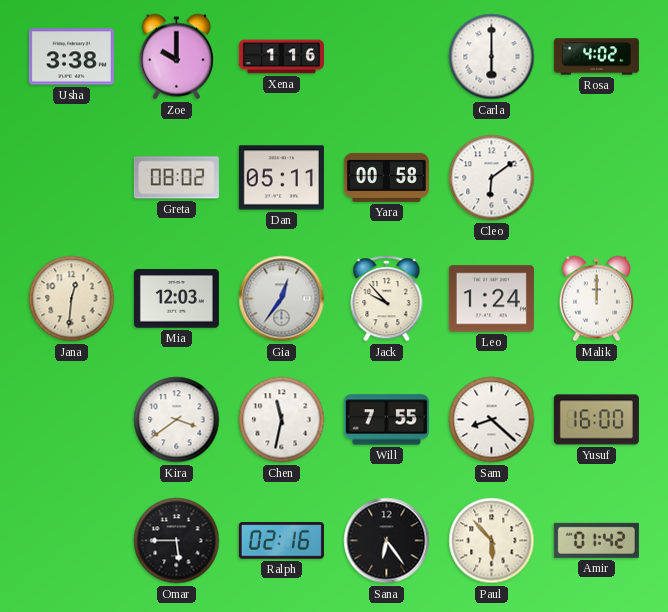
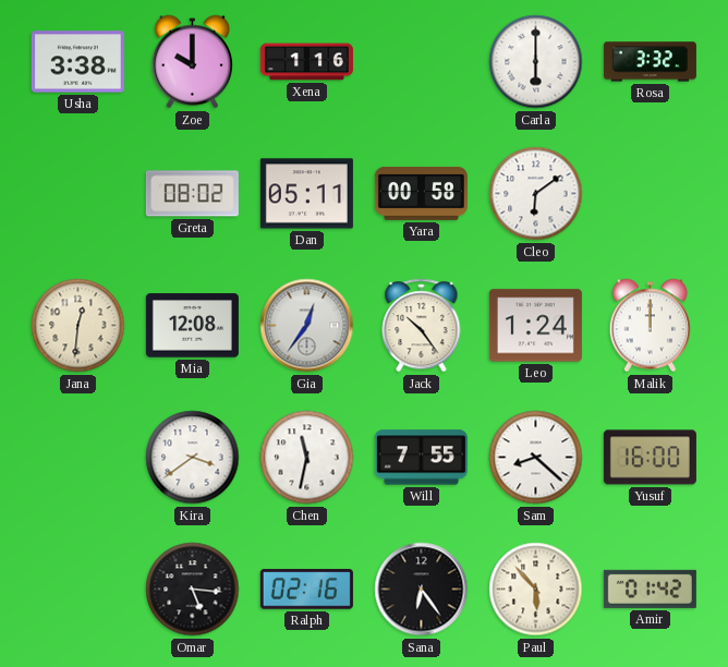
Rosa: 4:02 -> 3:32 (650, 62)
Mia: 12:03 -> 12:08 (192, 326)
Jack: 9:53 -> 10:24 (422, 326)
Omar: 5:45 -> 5:16 (193, 590)
